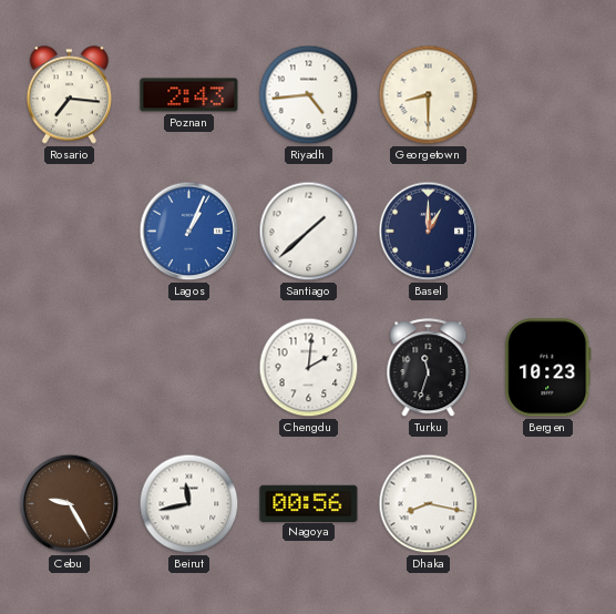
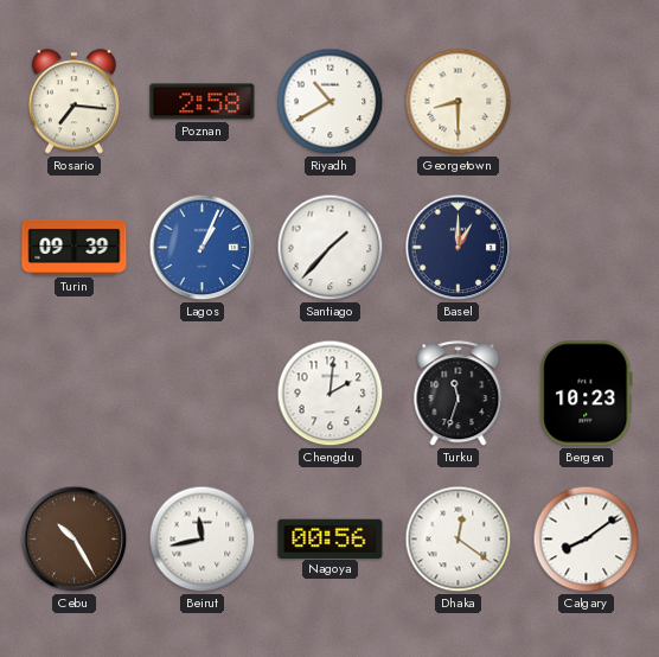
Poznan: 2:43 -> 2:58 (203, 102)
Riyadh: 4:44 -> 10:40 (331, 102)
Turin: none -> 09:39 (75, 247)
Santiago: 1:38 -> 1:37 (331, 248)
Cebu: 9:25 -> 10:25 (75, 540)
Dhaka: 8:17 -> 12:21 (459, 540)
Calgary: none -> 8:09 (587, 540)
